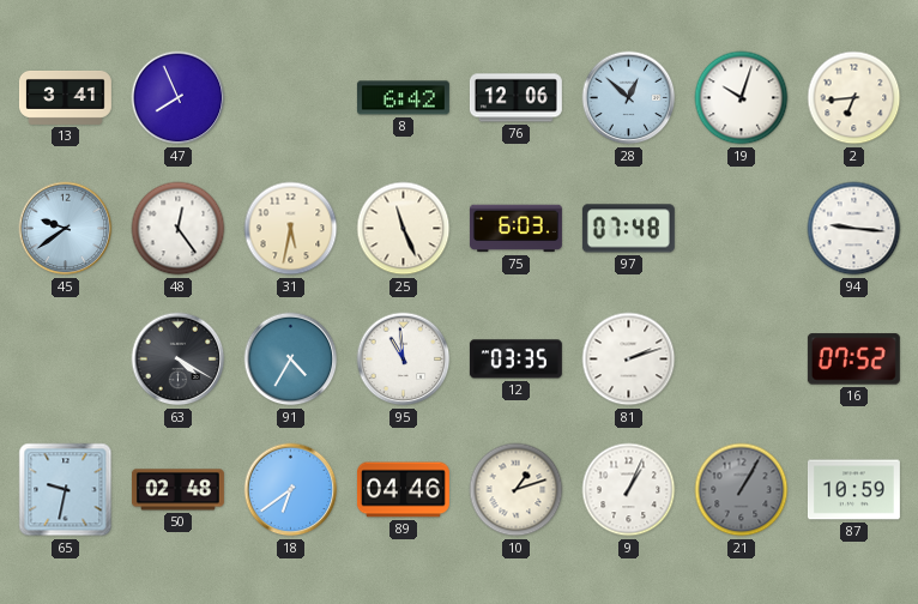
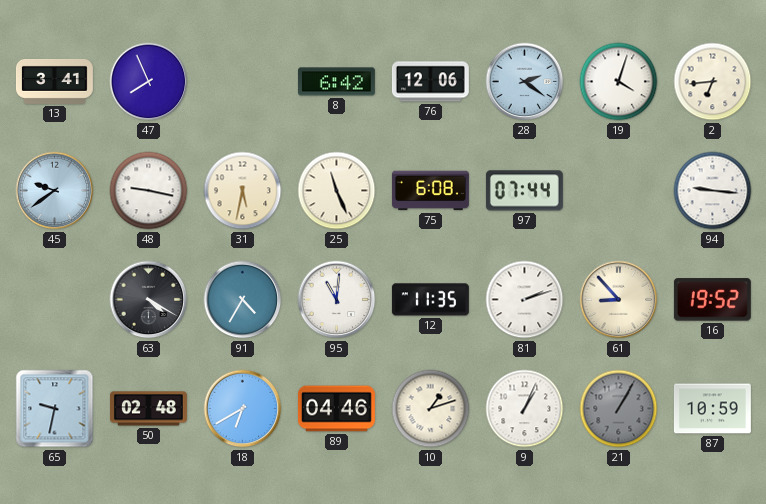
28: 12:52 -> 2:21 (525, 82)
19: 10:03 -> 4:03 (619, 82)
48: 12:24 -> 9:17 (149, 191)
75: 6:03 -> 6:08 (430, 191)
97: 07:48 -> 07:44 (524, 191)
95: 10:59 -> 11:01 (337, 300)
12: 03:35 -> 11:35 (430, 300)
61: none -> 8:53 (619, 300)
16: 07:52 -> 19:52 (712, 300)
18: 6:39 -> 6:40 (243, 409)
